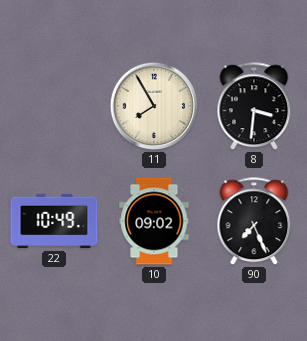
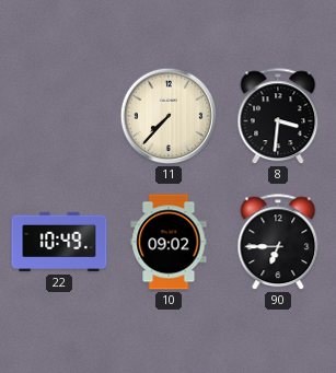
11: 7:55 -> 7:37 (169, 116)
90: 7:26 -> 6:45 (278, 243)
